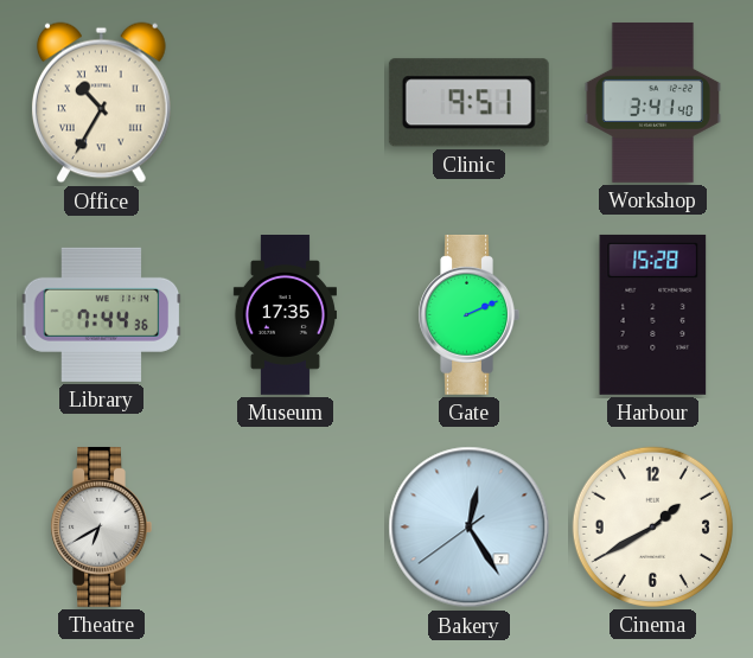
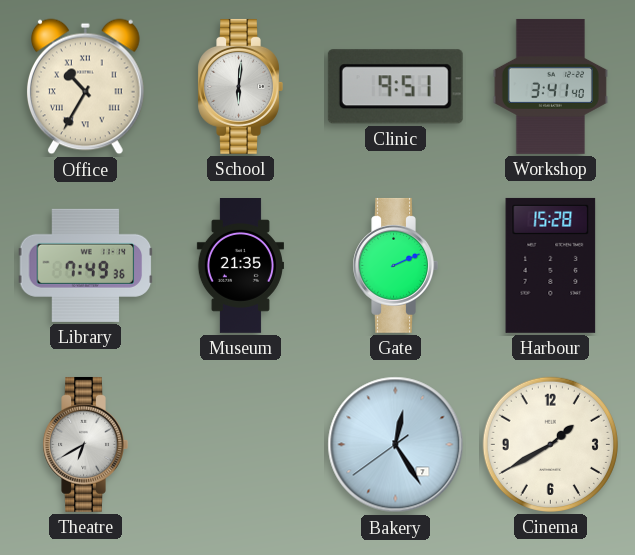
School: none -> 6:01 (240, 86)
Library: 7:44 -> 7:49 (86, 265)
Museum: 17:35 -> 21:35 (240, 266)
